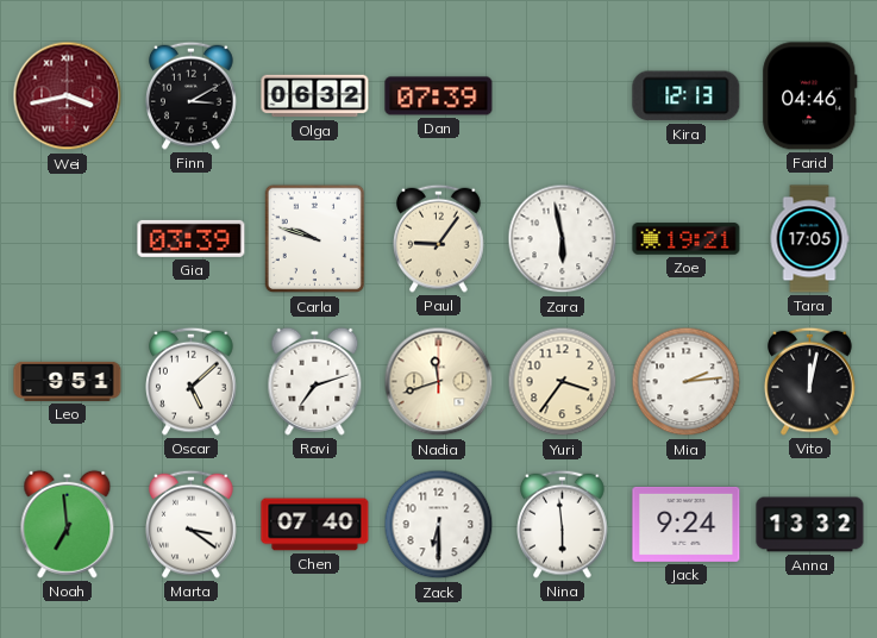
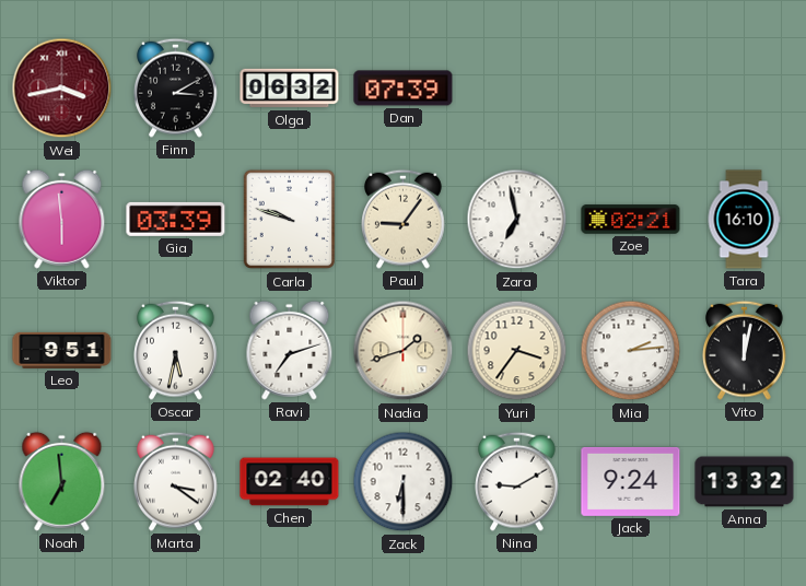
Kira: 12:13 -> none (687, 96)
Farid: 04:46 -> none (810, 96)
Viktor: none -> 5:59 (62, 219)
Zara: 5:58 -> 6:58 (517, 220)
Zoe: 19:21 -> 02:21 (631, 220)
Tara: 17:05 -> 16:10 (744, 220)
Oscar: 5:08 -> 5:32 (176, 350)
Nadia: 11:42 -> 1:42 (404, 351)
Chen: 07:40 -> 02:40 (290, 482)
Nina: 5:59 -> 9:10 (517, 481)
